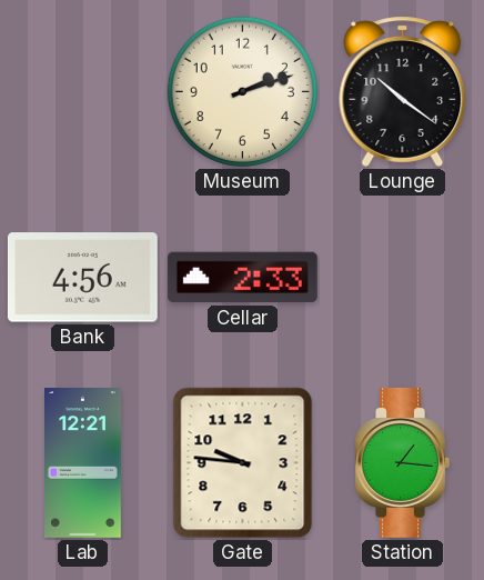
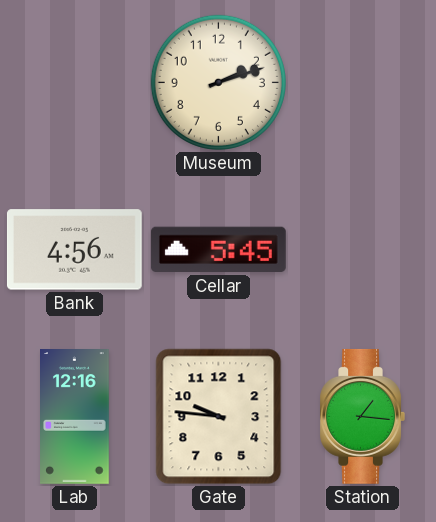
Lounge: 10:21 -> none (403, 91)
Cellar: 2:33 -> 5:45 (218, 250)
Lab: 12:21 -> 12:16 (75, 417)
